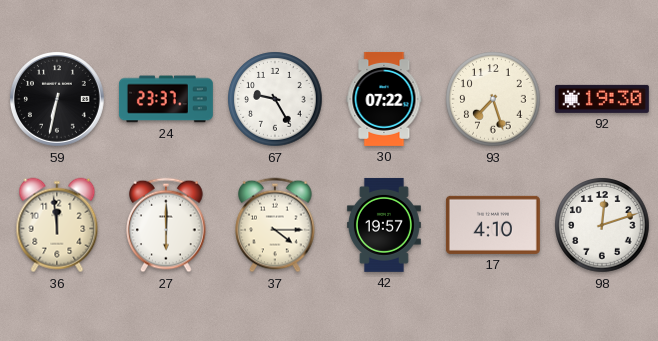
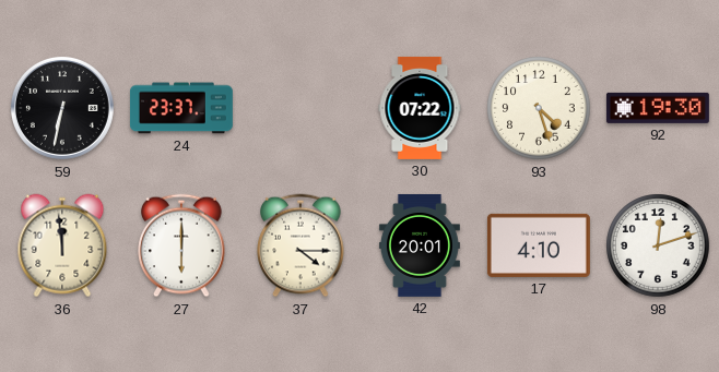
67: 9:25 -> none (275, 99)
93: 7:27 -> 4:27 (539, 108)
42: 19:57 -> 20:01 (420, 245)
